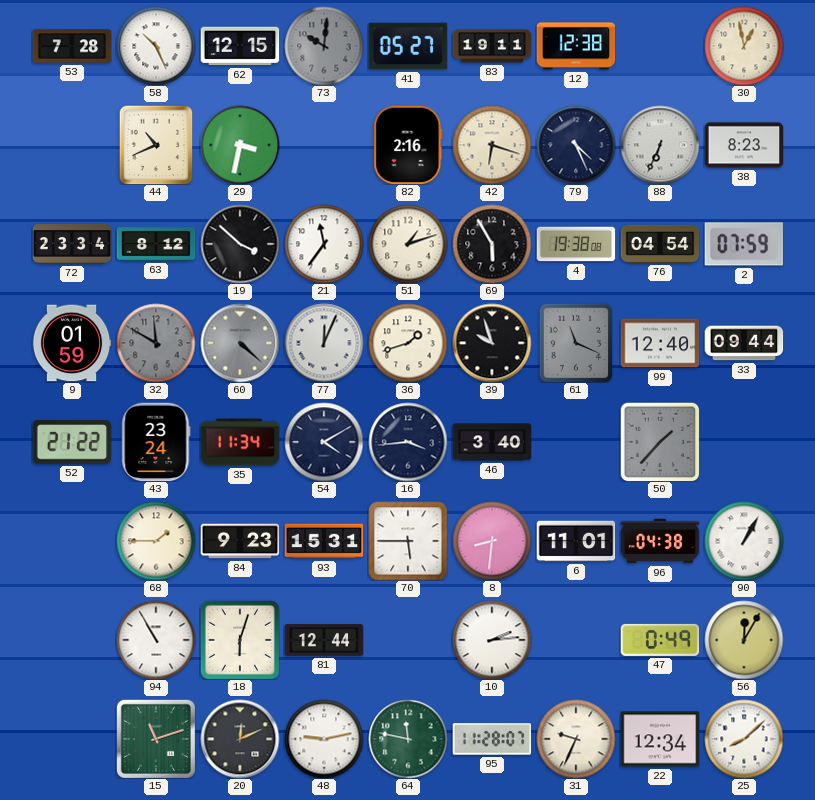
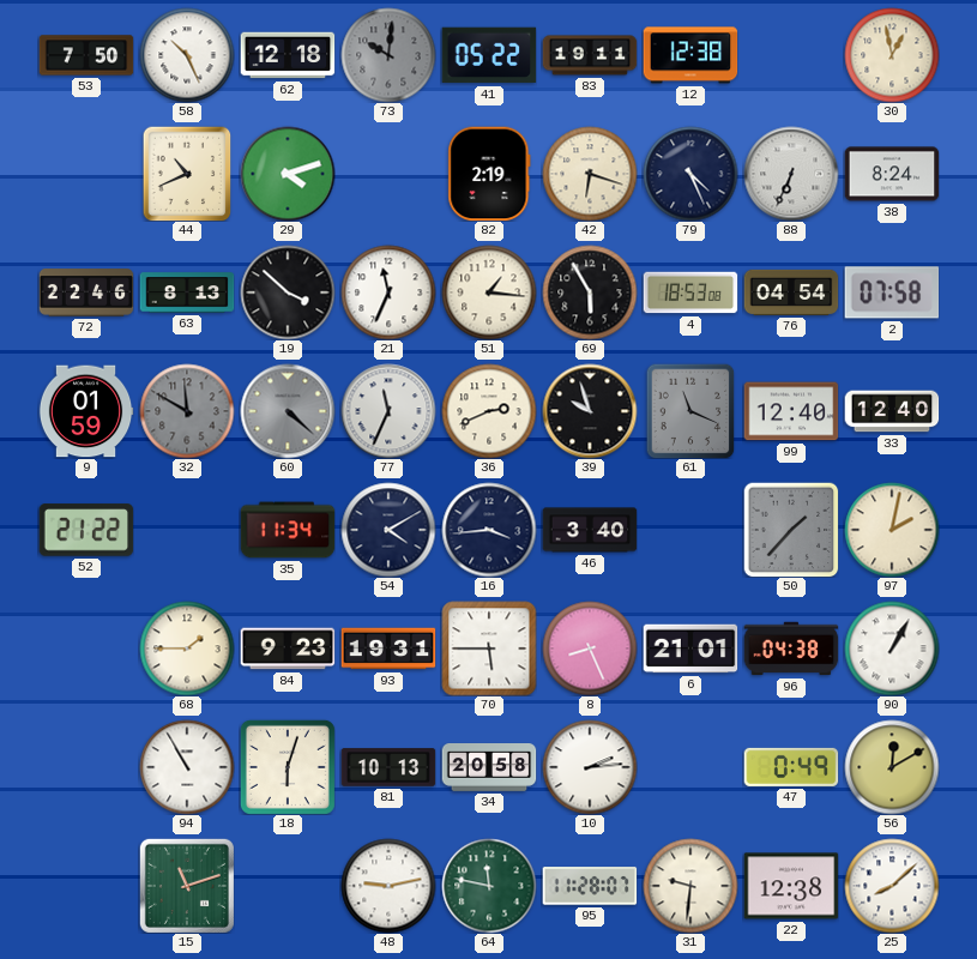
53: 7:28 -> 7:50 (86, 55)
62: 12:15 -> 12:18 (288, 55)
41: 05:27 -> 05:22 (489, 55)
29: 3:32 -> 4:12 (288, 174)
82: 2:16 -> 2:19 (489, 174)
38: 8:23 -> 8:24 (892, 174)
72: 23:34 -> 22:46 (86, 292)
63: 8:12 -> 8:13 (187, 292)
21: 11:36 -> 11:34 (388, 292)
51: 1:12 -> 1:16 (489, 292)
4: 19:38 -> 18:53 (690, 292)
2: 07:59 -> 07:58 (892, 292)
77: 12:04 -> 11:34 (388, 411)
36: 1:42 -> 2:41 (489, 411)
33: 09:44 -> 12:40 (892, 411)
43: 23:24 -> none (156, 442)
97: none -> 2:02 (892, 530)
93: 15:31 -> 19:31 (388, 649)
8: 8:31 -> 8:26 (590, 649)
6: 11:01 -> 21:01 (690, 649)
81: 12:44 -> 10:13 (388, 767)
34: none -> 20:58 (489, 768)
56: 12:05 -> 12:10 (892, 767)
20: 12:11 -> none (240, 739)
31: 9:34 -> 9:31 (690, 886)
22: 12:34 -> 12:38 (791, 886)
